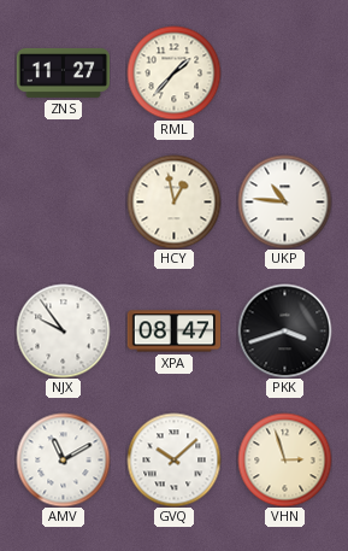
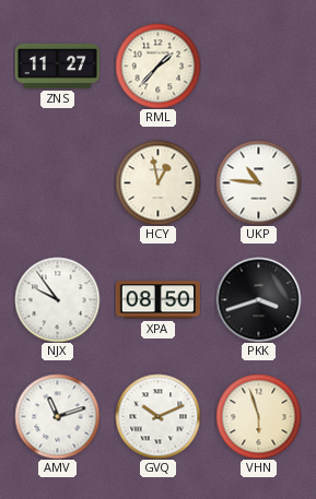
XPA: 08:47 -> 08:50 (157, 300)
AMV: 11:10 -> 11:12 (57, 416)
GVQ: 10:08 -> 10:11 (157, 416)
VHN: 2:57 -> 5:57 (258, 416)
